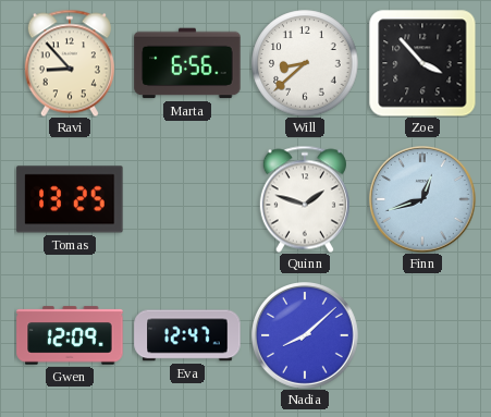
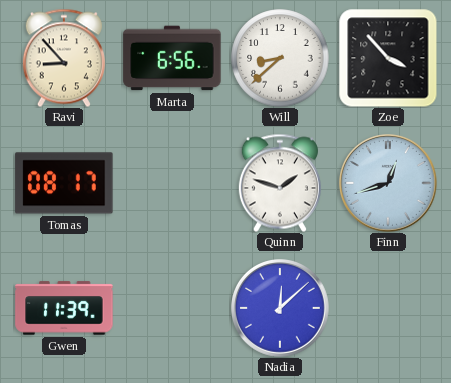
Tomas: 13:25 -> 08:17 (64, 183)
Gwen: 12:09 -> 11:39 (64, 308)
Eva: 12:47 -> none (187, 335)
Nadia: 8:08 -> 12:08 (281, 309)
